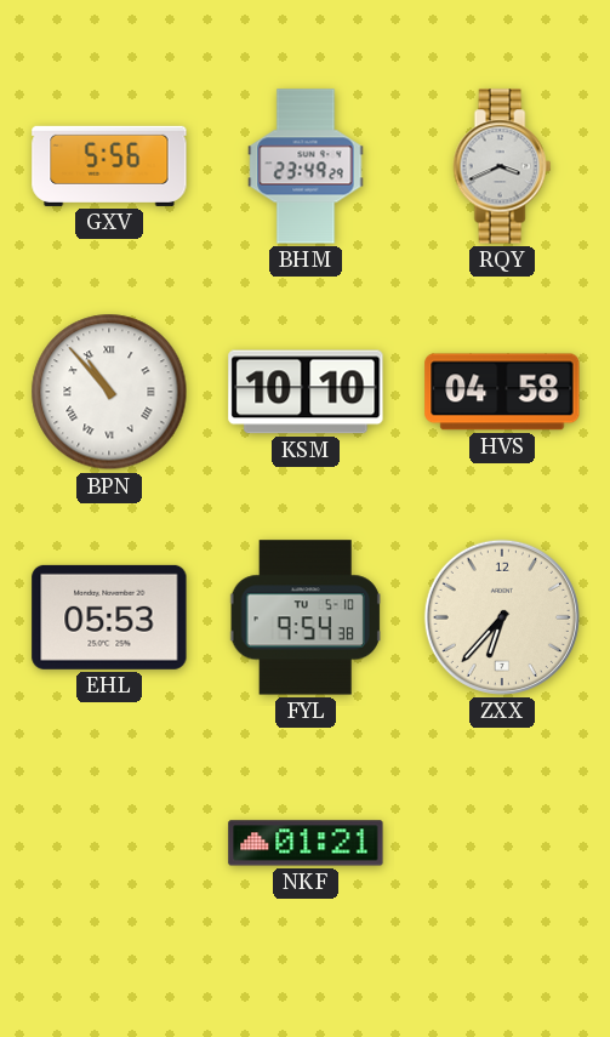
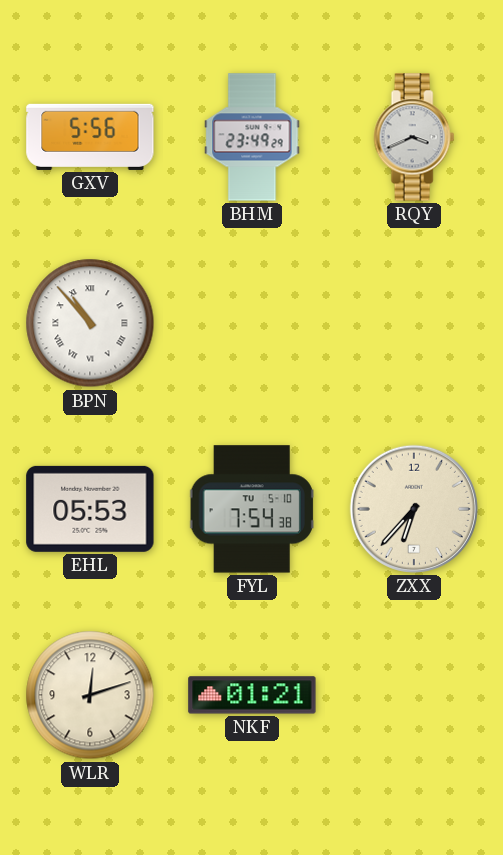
KSM: 10:10 -> none (306, 392)
HVS: 04:58 -> none (502, 392)
FYL: 9:54 -> 7:54 (252, 509)
WLR: none -> 12:12 (90, 695)
